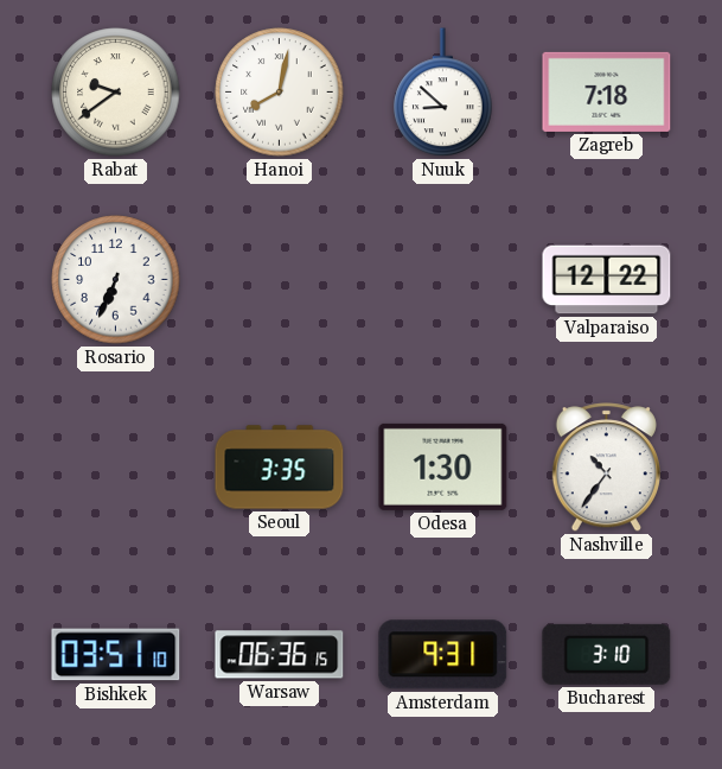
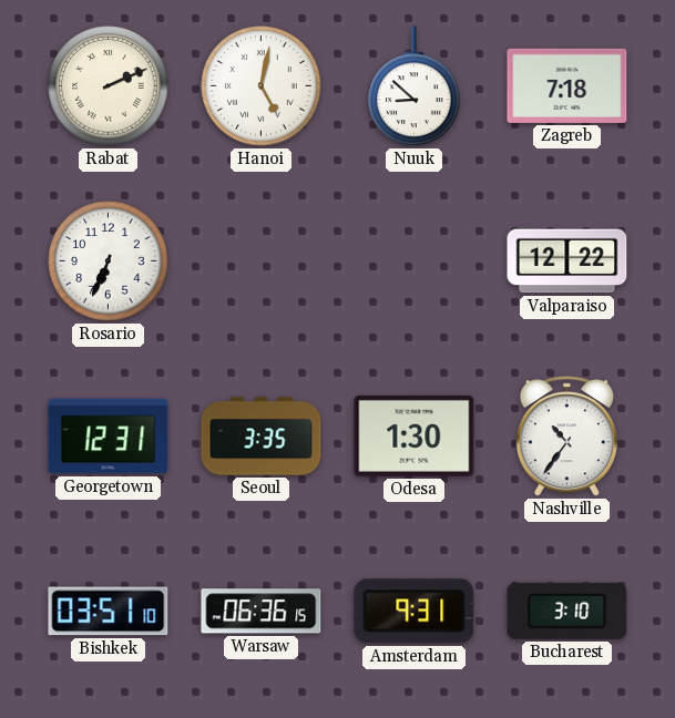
Rabat: 9:39 -> 2:11 (109, 86)
Hanoi: 8:02 -> 5:02 (262, 86)
Georgetown: none -> 12:31 (109, 437)
